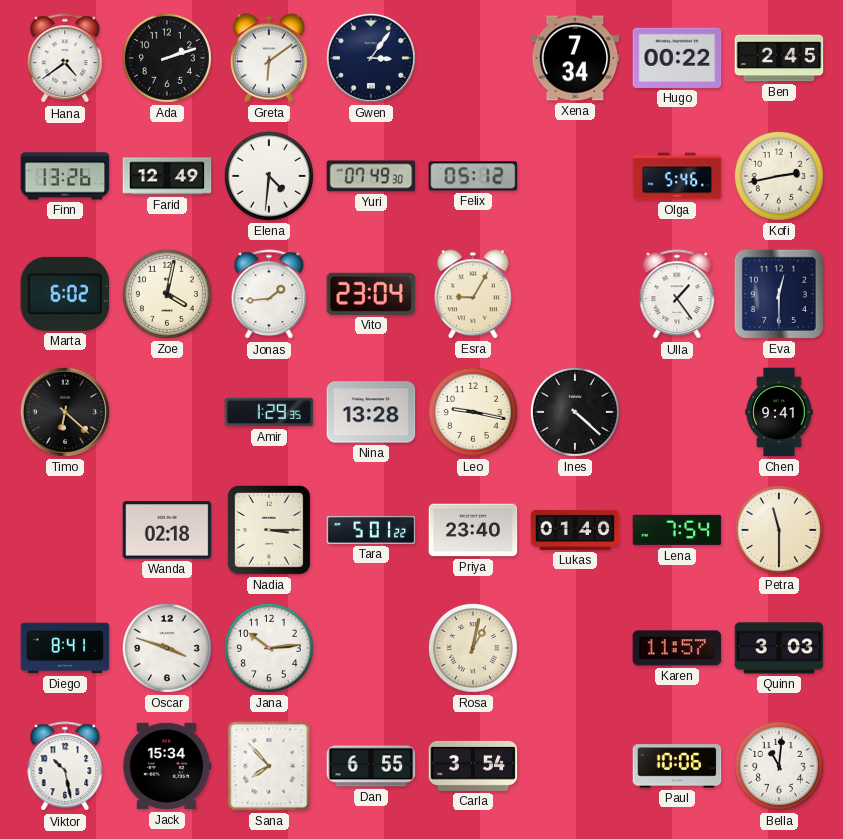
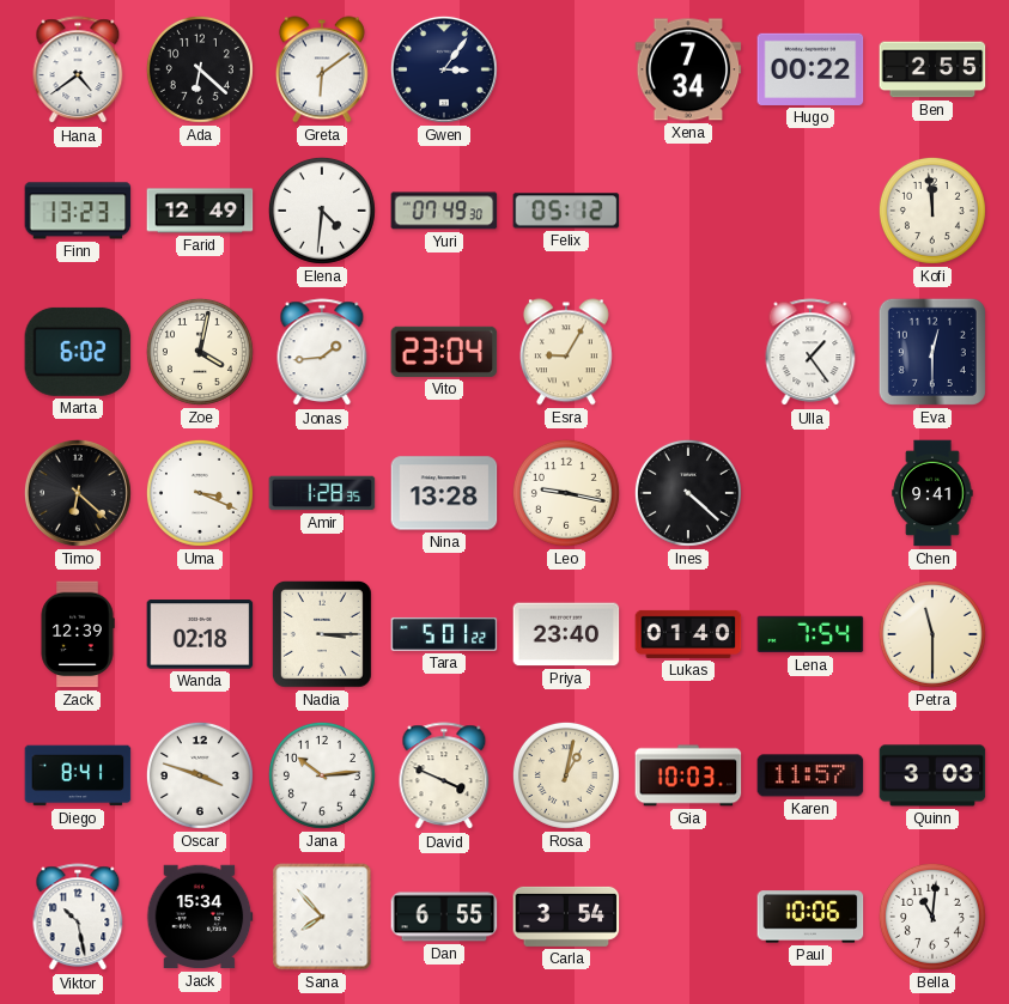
Ada: 2:12 -> 6:22 (200, 69)
Ben: 2:45 -> 2:55 (932, 69)
Finn: 13:26 -> 13:23 (78, 211)
Olga: 5:46 -> none (677, 176)
Kofi: 2:43 -> 11:59 (932, 211)
Uma: none -> 3:19 (200, 493)
Amir: 1:29 -> 1:28 (322, 493)
Zack: none -> 12:39 (78, 634)
David: none -> 3:49 (444, 777)
Gia: none -> 10:03 (688, 775)
